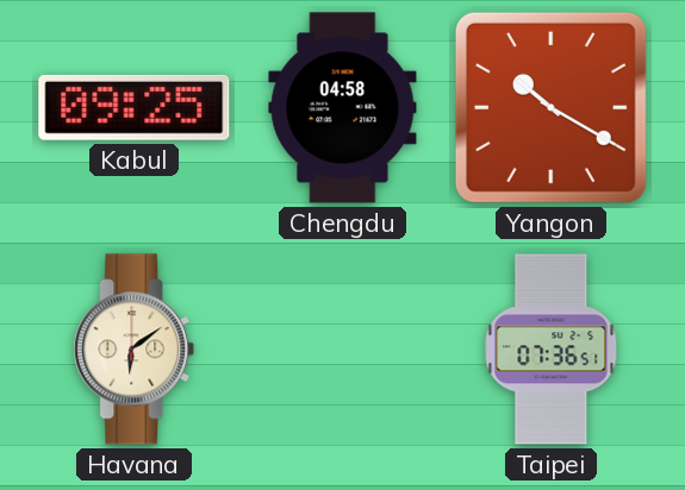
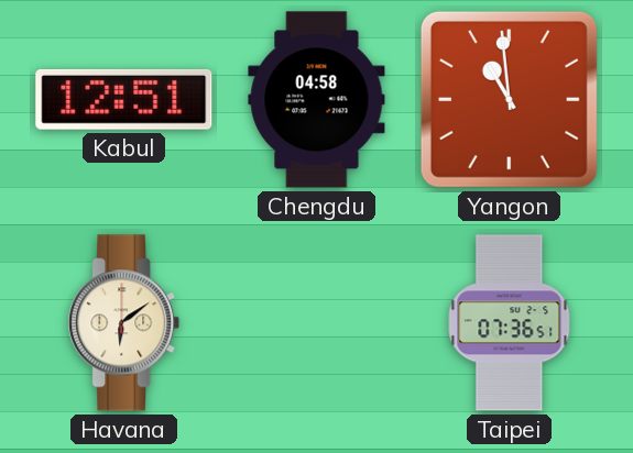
Kabul: 09:25 -> 12:51 (124, 99)
Yangon: 10:20 -> 10:59 (509, 99)
